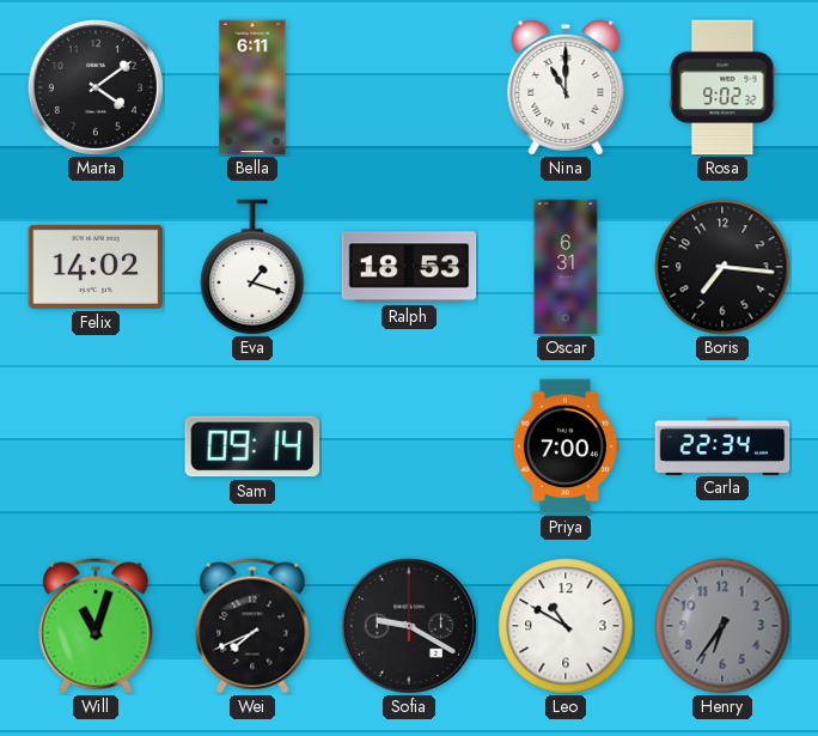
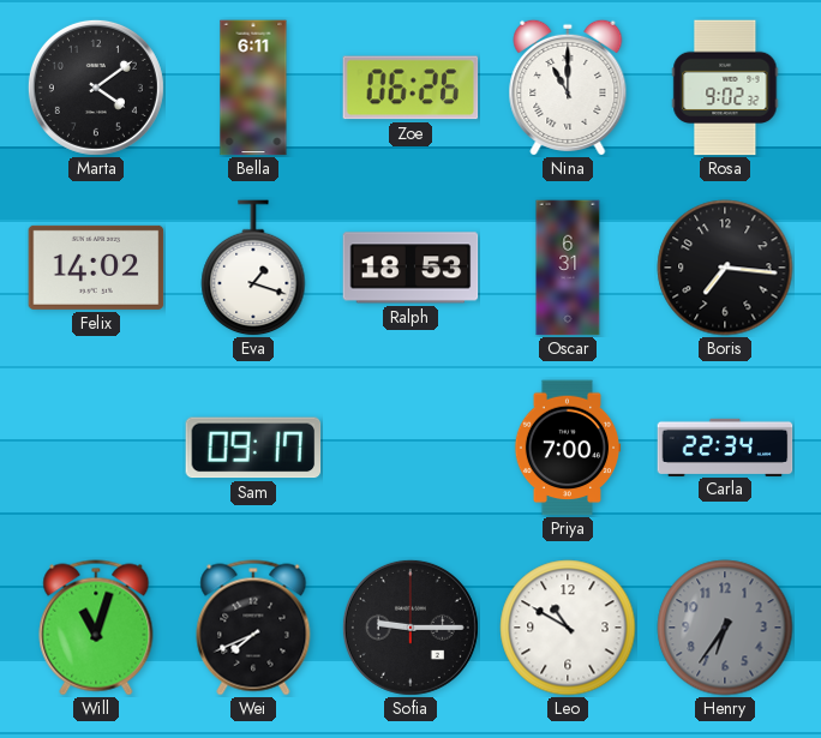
Zoe: none -> 06:26 (410, 88)
Sam: 09:14 -> 09:17 (253, 448)
Sofia: 9:20 -> 9:15 (410, 628)
